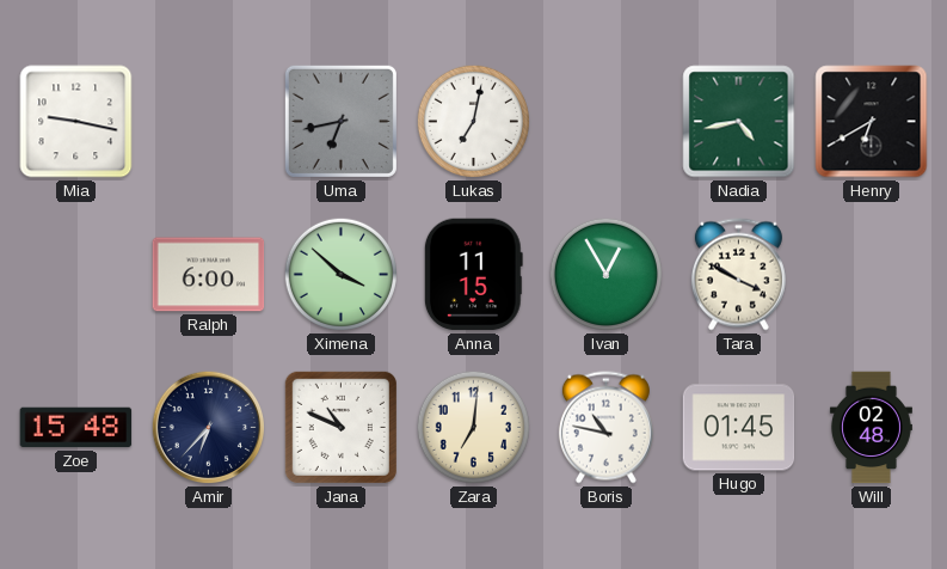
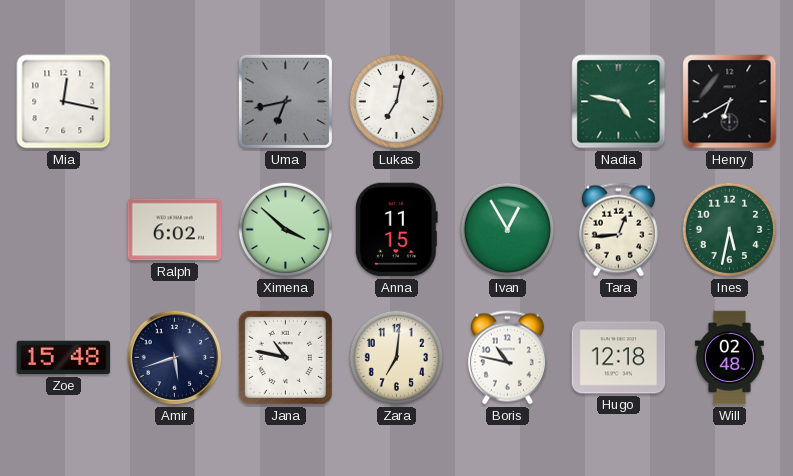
Mia: 9:17 -> 12:17 (64, 102)
Nadia: 4:43 -> 4:47 (619, 102)
Ralph: 6:00 -> 6:02 (175, 230)
Tara: 3:50 -> 12:44 (618, 230)
Ines: none -> 5:32 (729, 229)
Amir: 6:37 -> 5:42 (175, 358)
Jana: 10:49 -> 10:47 (285, 357)
Hugo: 01:45 -> 12:18 (619, 358)
